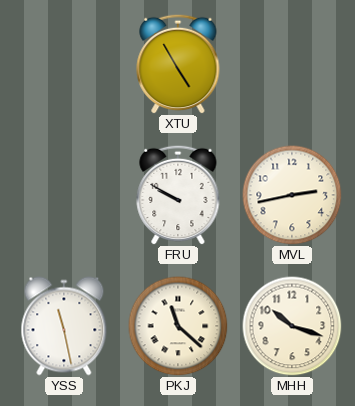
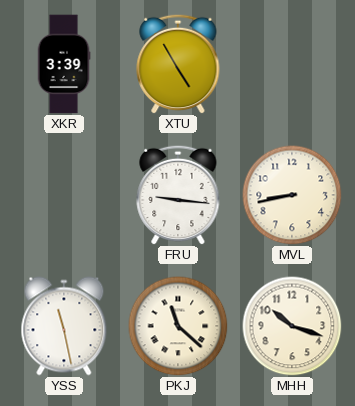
XKR: none -> 3:39 (64, 64)
FRU: 9:50 -> 9:16 (178, 195)
MVL: 2:43 -> 8:43 (292, 195)
